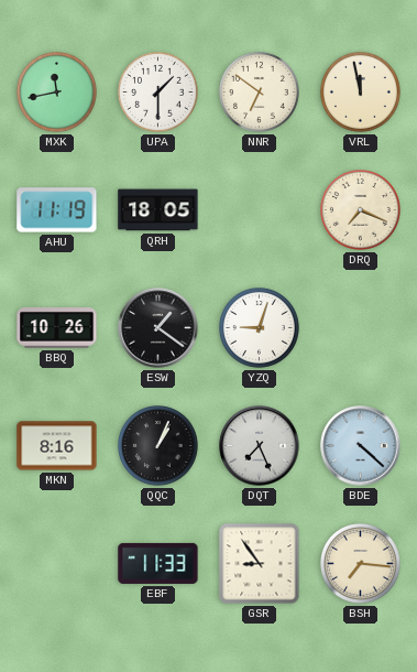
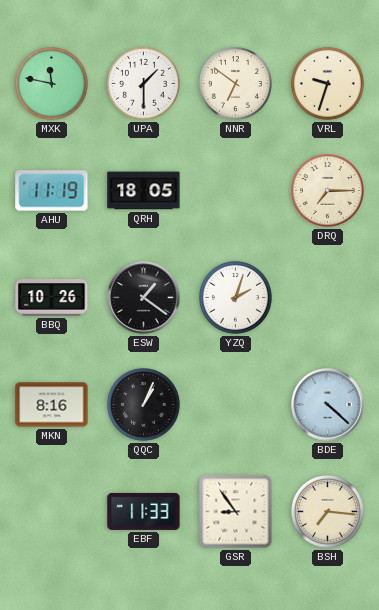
MXK: 11:43 -> 11:47 (52, 84)
VRL: 11:58 -> 9:33 (328, 84)
DRQ: 7:19 -> 7:15 (328, 191)
YZQ: 9:03 -> 2:03 (236, 298)
DQT: 7:26 -> none (260, 446)
